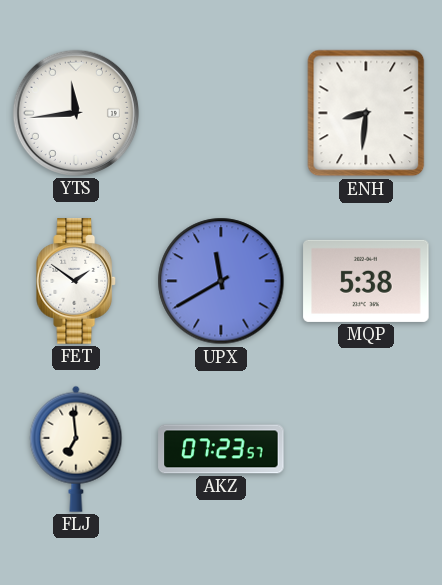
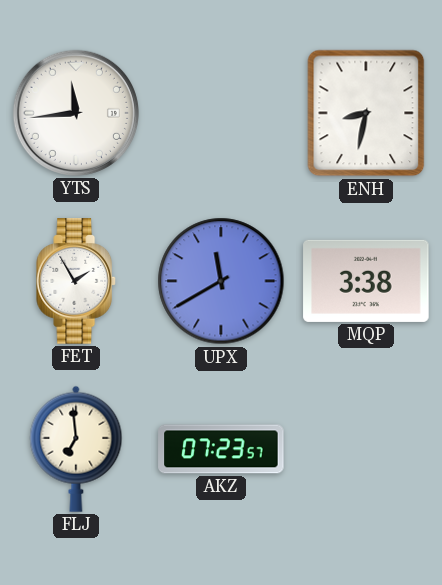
ENH: 8:31 -> 8:32 (366, 113)
FET: 1:51 -> 1:55 (77, 281)
MQP: 5:38 -> 3:38 (366, 281)
